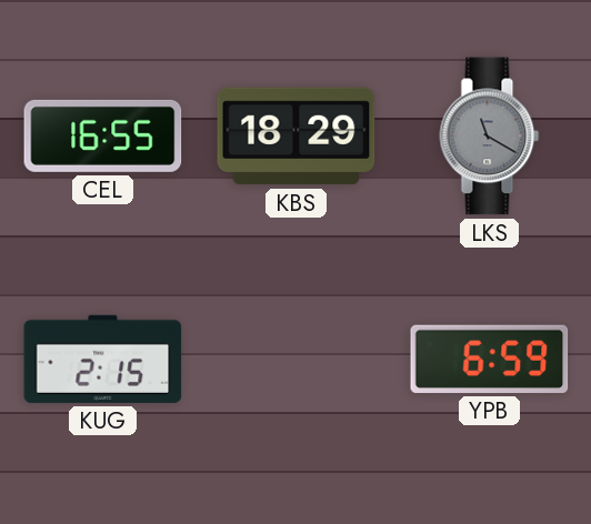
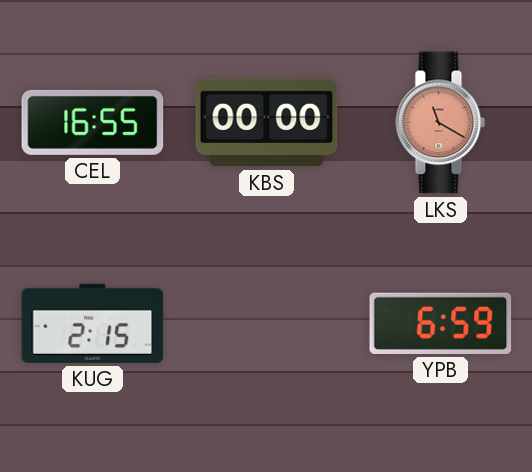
KBS: 18:29 -> 00:00 (267, 123)
LKS dial: grey -> salmon (441, 123)
